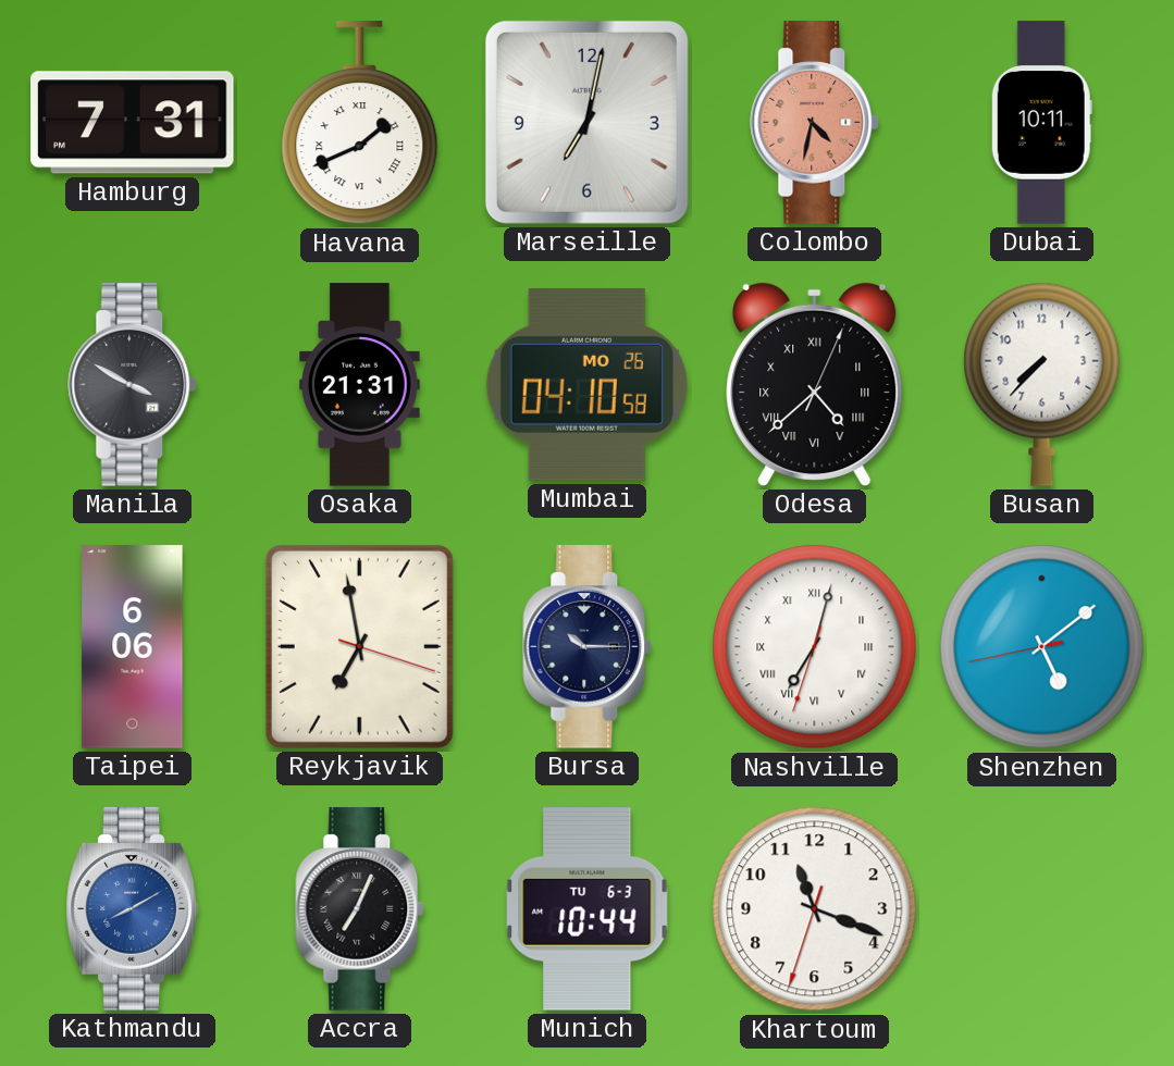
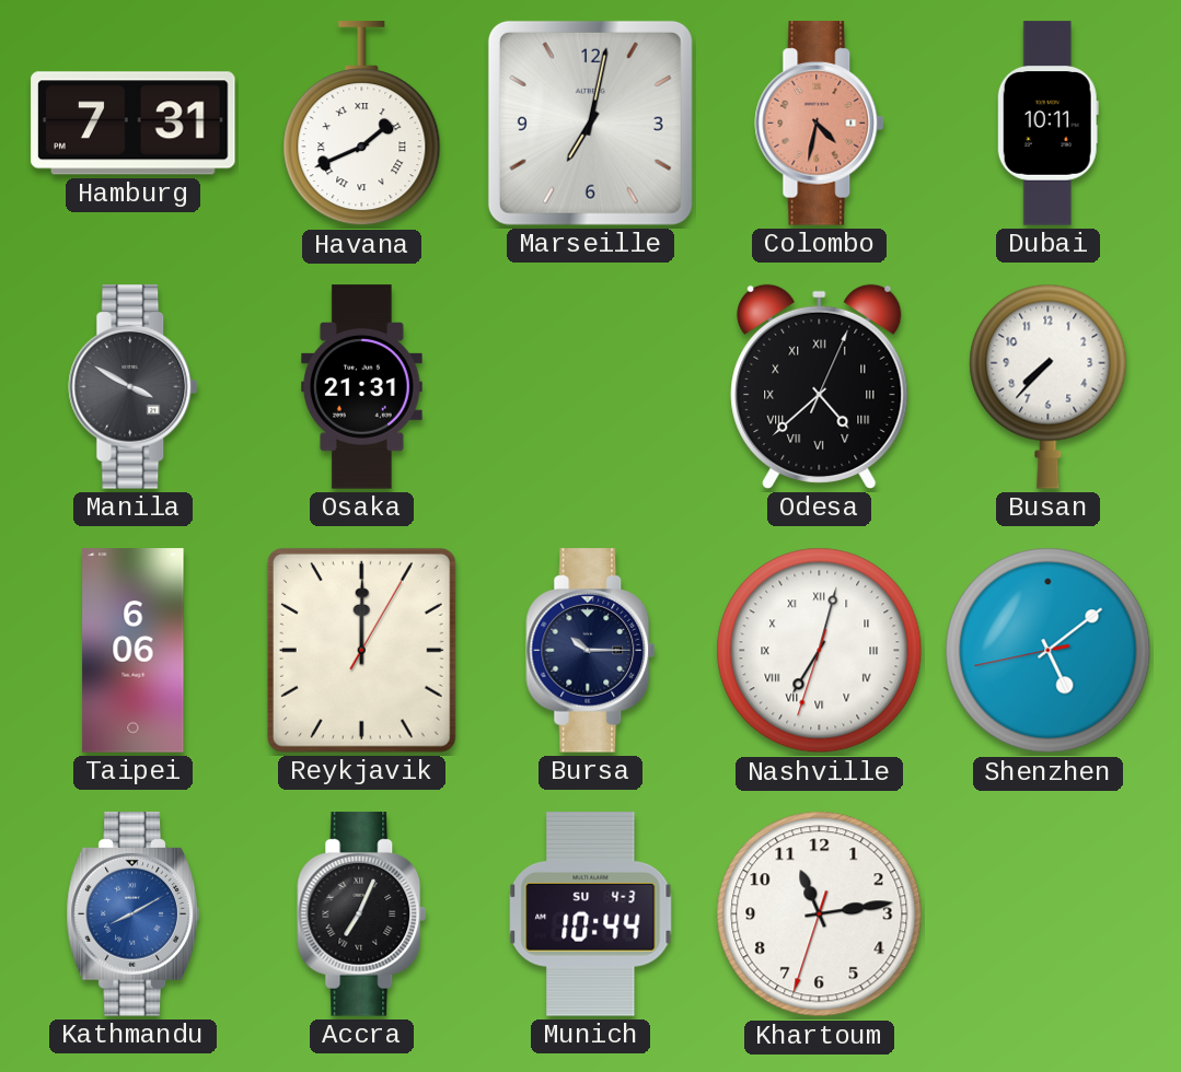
Mumbai: 04:10 -> none (586, 384)
Reykjavik: 6:58 -> 12:00 (361, 650)
Munich date: TU 6-3 -> SU 4-3 (591, 914)
Khartoum: 11:18 -> 11:13 (820, 914)
